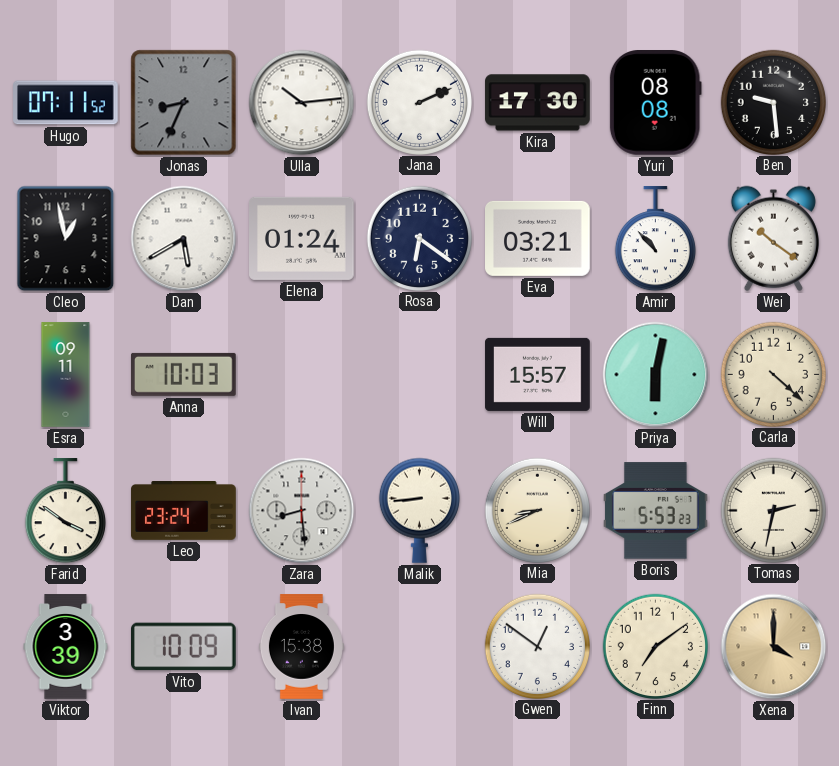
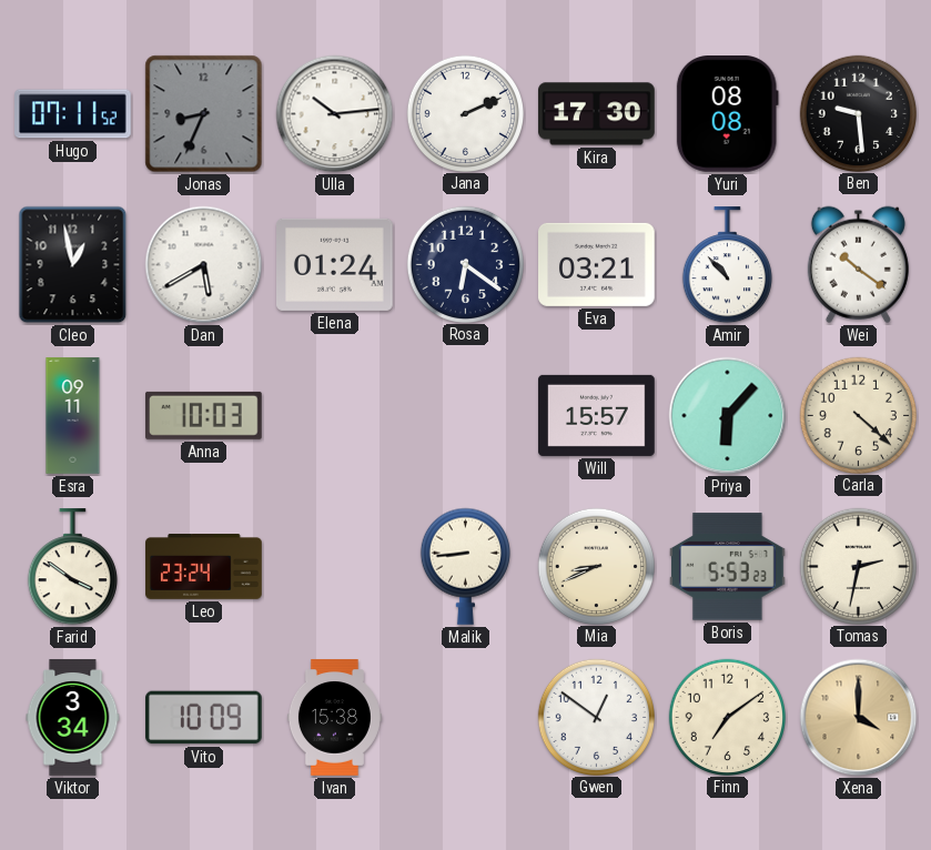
Priya: 6:02 -> 6:07 (728, 416)
Zara: 8:29 -> none (302, 511)
Viktor: 3:39 -> 3:34 (73, 718)
